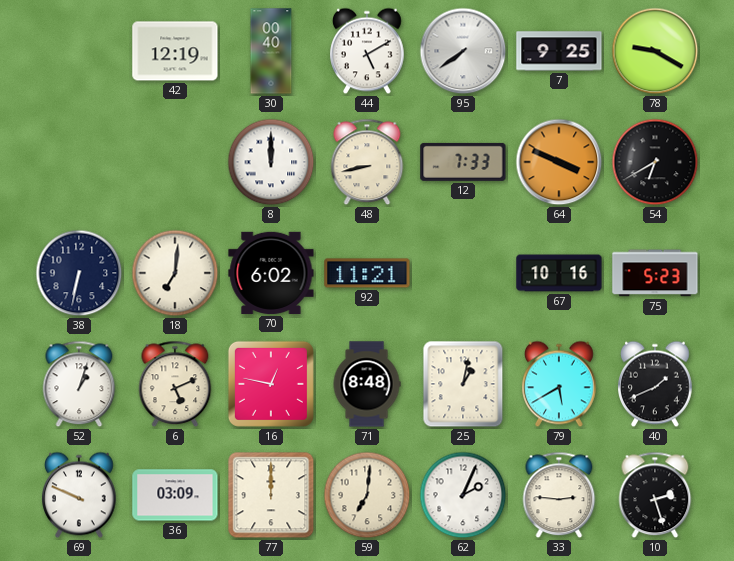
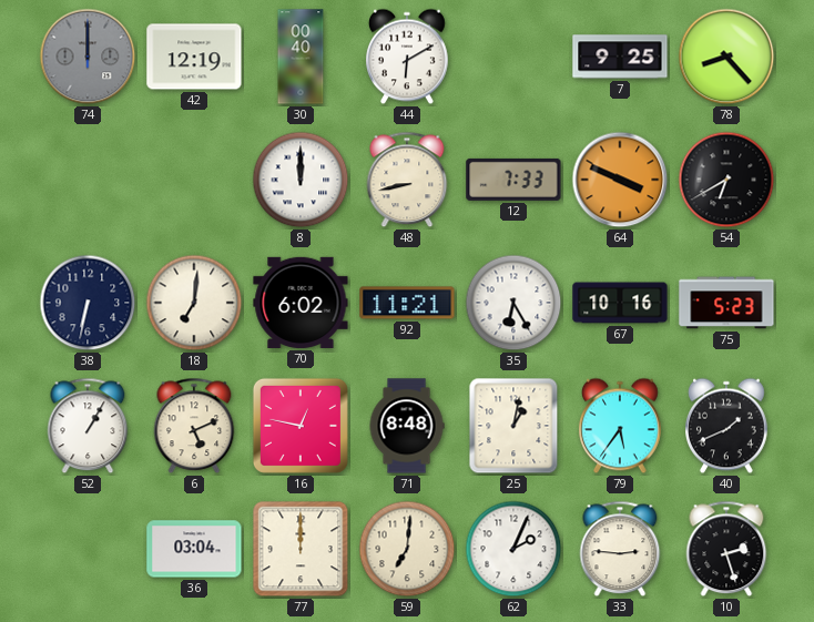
74: none -> 12:00 (88, 57)
44: 5:10 -> 6:10 (408, 57)
95: 7:39 -> none (463, 51)
78: 9:20 -> 8:23 (726, 57)
35: none -> 6:25 (513, 303)
52: 1:03 -> 1:05 (88, 426)
79: 5:40 -> 5:36 (621, 426)
69: 9:49 -> none (80, 495)
36: 03:09 -> 03:04 (194, 549)
